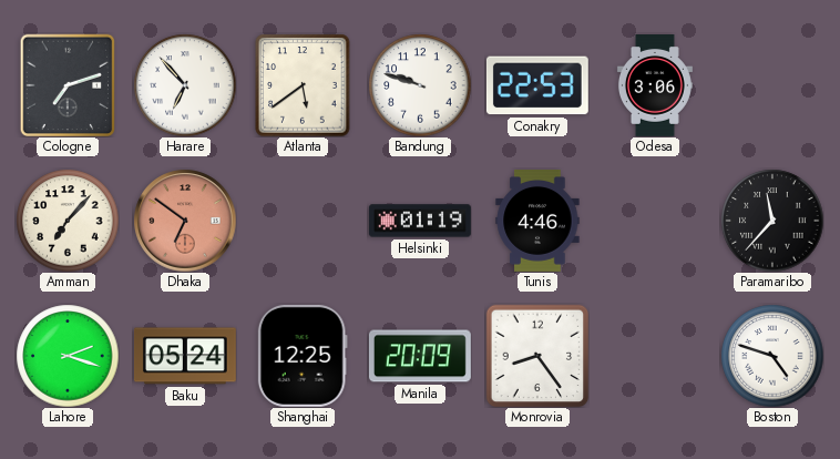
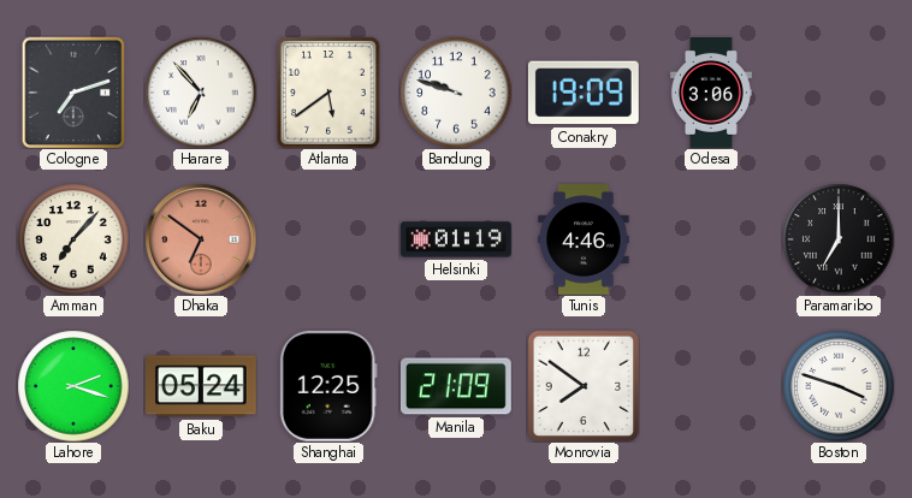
Conakry: 22:53 -> 19:09 (584, 93)
Paramaribo: 11:37 -> 7:00 (839, 239)
Manila: 20:09 -> 21:09 (456, 386)
Monrovia: 8:24 -> 7:51 (584, 386)
Boston: 4:48 -> 3:48 (839, 386)
